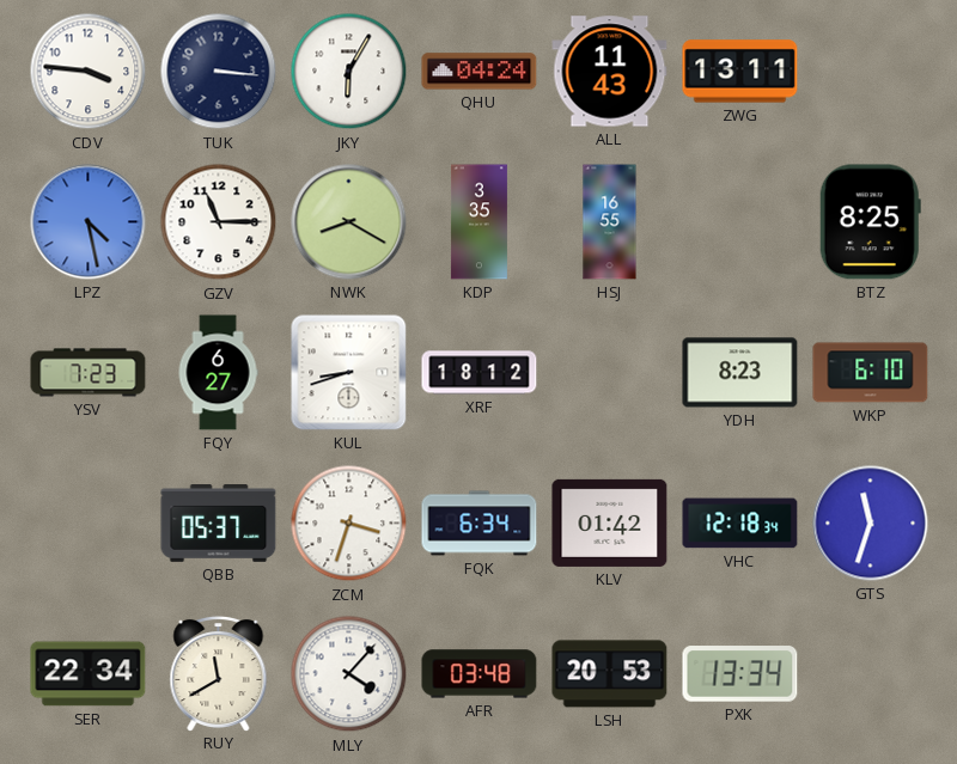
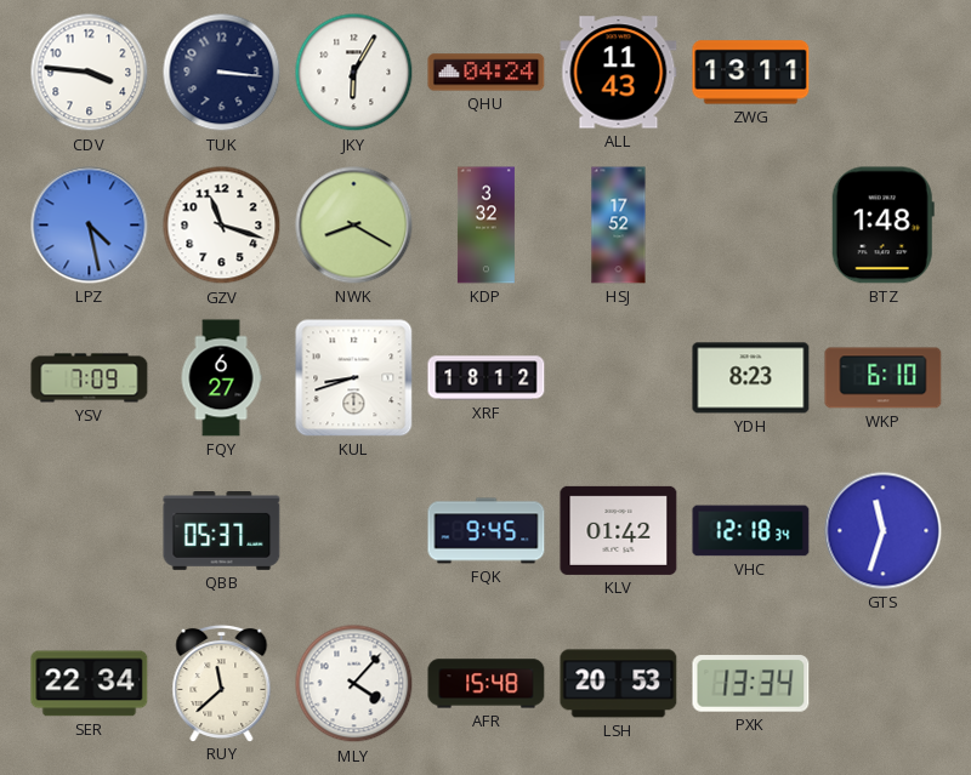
GZV: 11:15 -> 11:18 (222, 226)
KDP: 3:35 -> 3:32 (486, 226)
HSJ: 16:55 -> 17:52 (619, 226)
BTZ: 8:25 -> 1:48 (882, 226)
YSV: 7:23 -> 7:09 (90, 378)
ZCM: 3:33 -> none (349, 524)
FQK: 6:34 -> 9:45 (487, 531)
RUY: 11:40 -> 11:38 (222, 683)
AFR: 03:48 -> 15:48 (487, 684)
